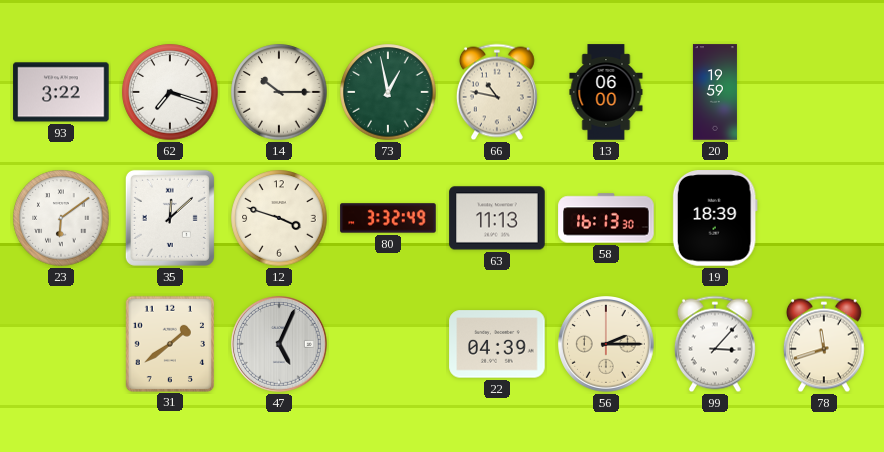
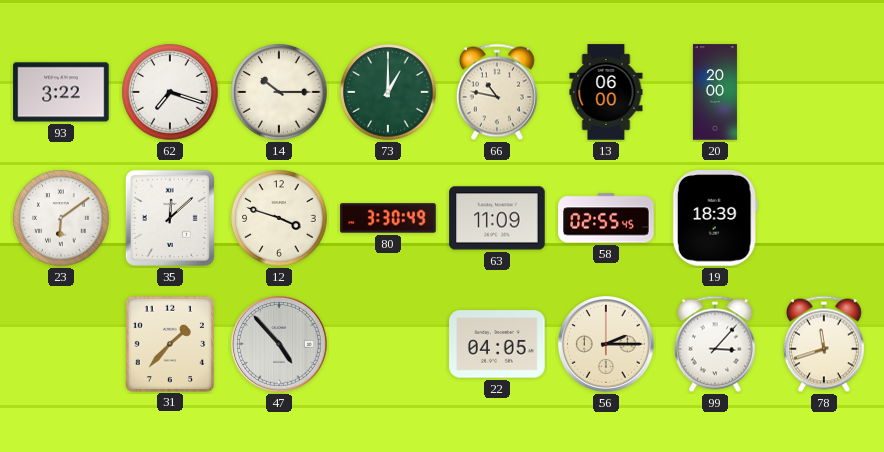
73: 12:58 -> 1:00 (388, 92)
20: 19:59 -> 20:00 (715, 92)
80: 3:32 -> 3:30 (388, 218)
63: 11:13 -> 11:09 (497, 218)
58: 16:13 -> 02:55 (606, 218)
31: 1:39 -> 1:37 (169, 343)
47: 5:04 -> 4:53 (279, 344)
22: 04:39 -> 04:05 (497, 344)
